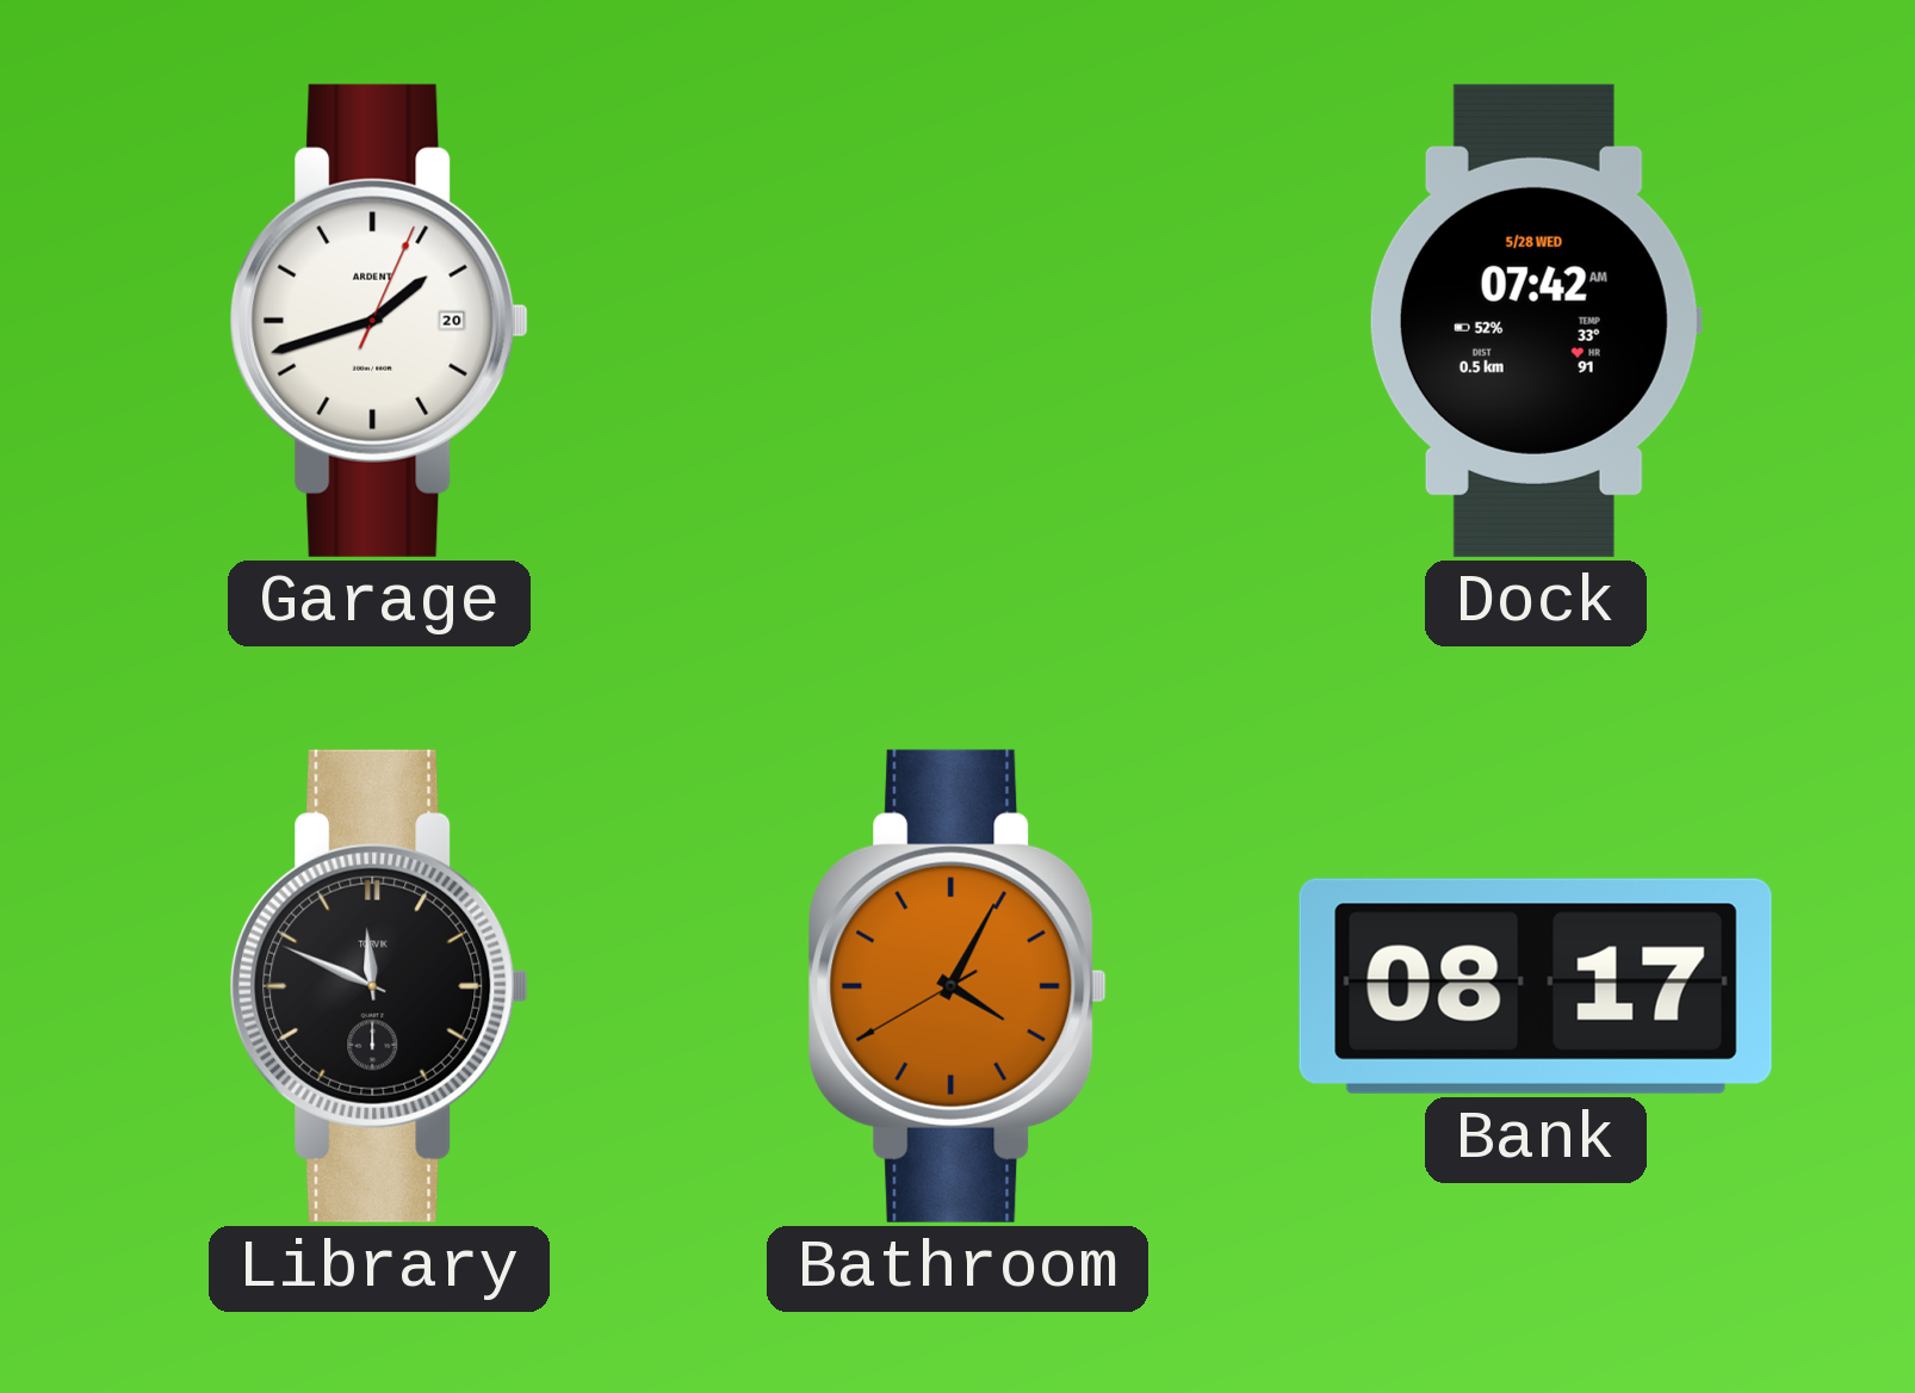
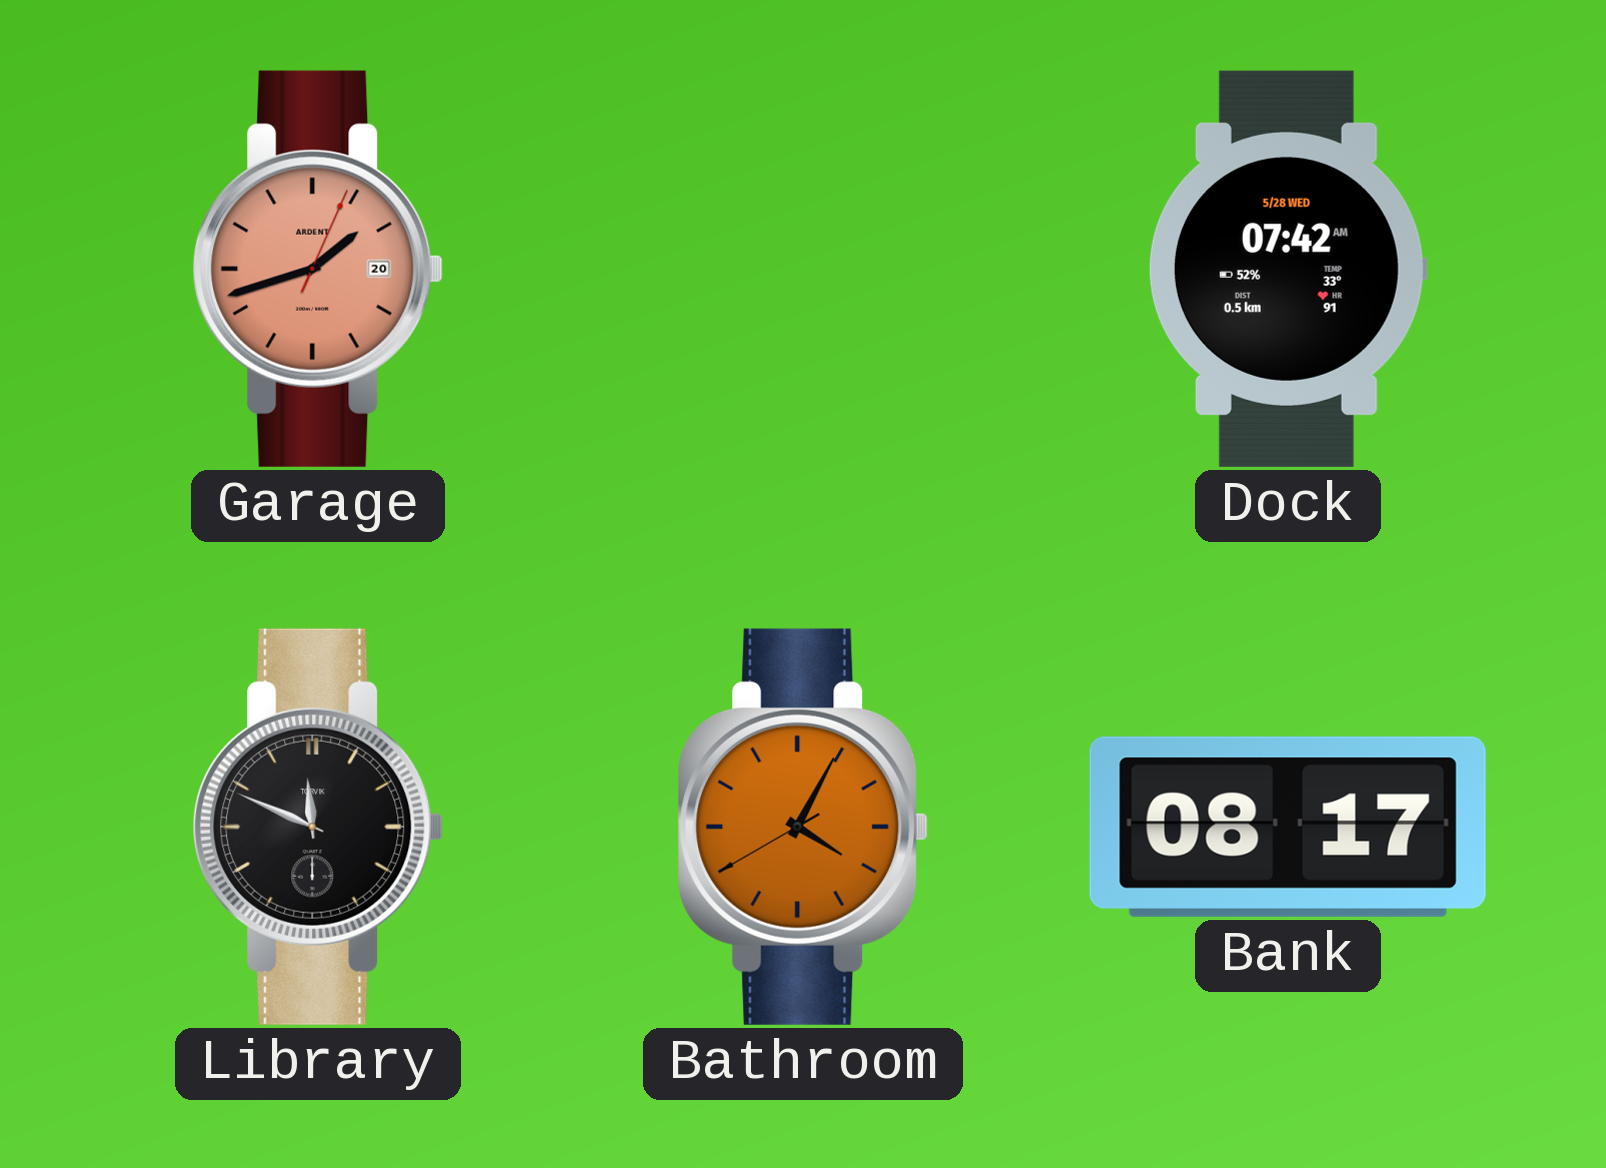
Garage dial: white -> salmon (318, 269)
